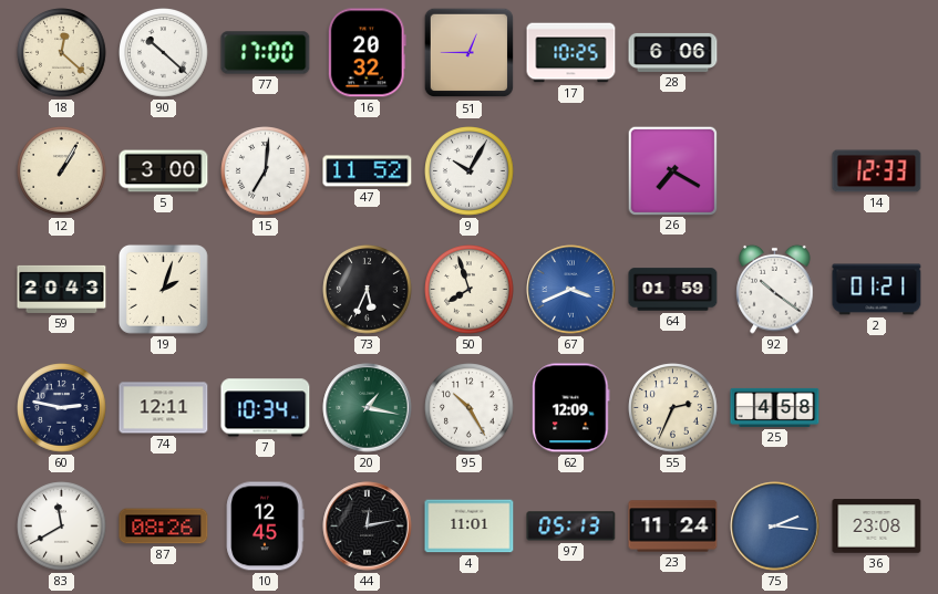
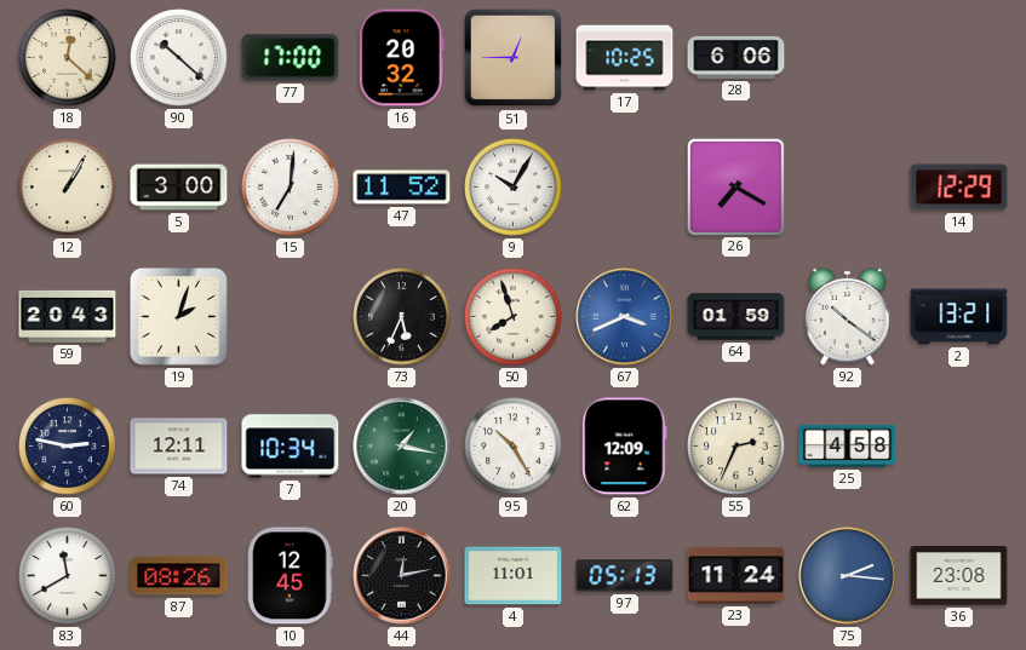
14: 12:33 -> 12:29 (959, 188)
2: 01:21 -> 13:21 (959, 317)
